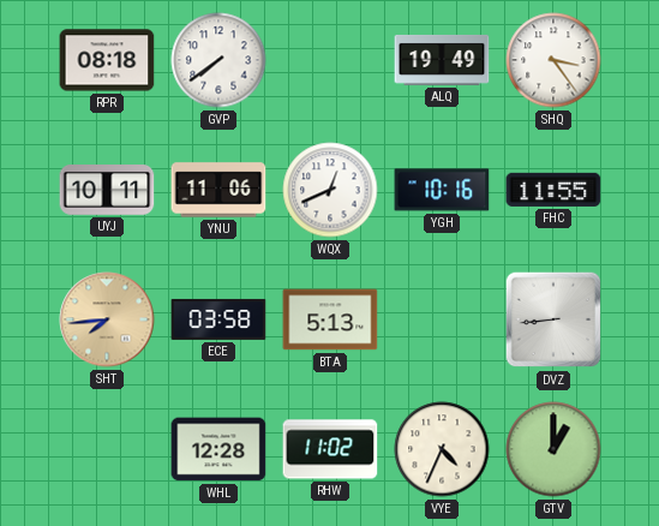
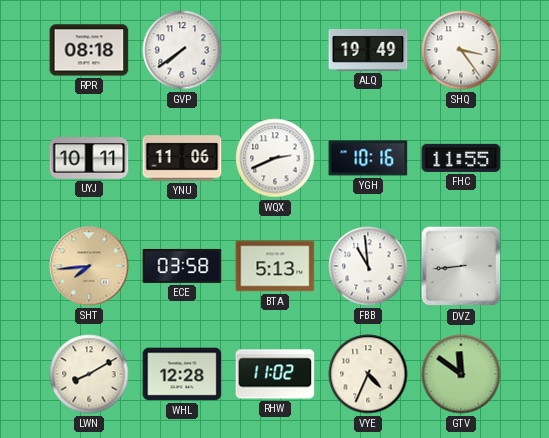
WQX: 12:41 -> 2:41 (275, 158)
FBB: none -> 10:59 (368, 266)
LWN: none -> 8:10 (89, 374)
GTV: 1:00 -> 11:51 (461, 374)
